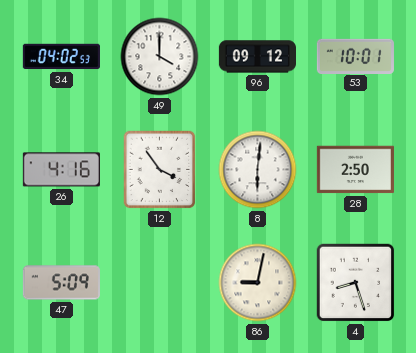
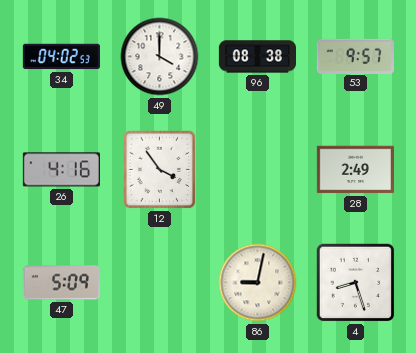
96: 09:12 -> 08:38 (257, 57)
53: 10:01 -> 9:57 (355, 56)
8: 6:01 -> none (258, 170)
28: 2:50 -> 2:49 (355, 170)
